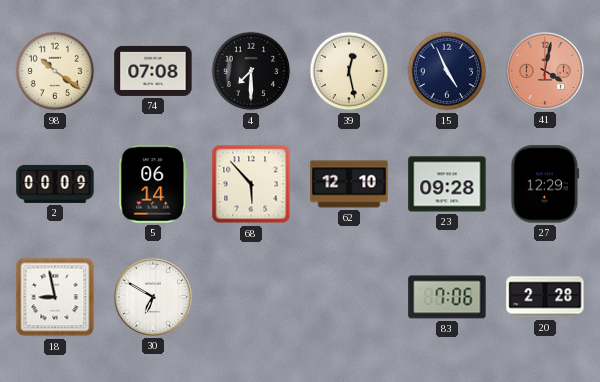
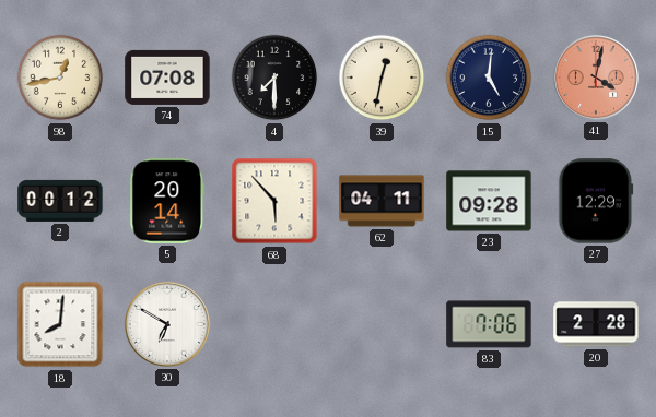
98: 10:21 -> 12:43 (60, 78)
39: 12:28 -> 12:32 (382, 78)
15: 4:56 -> 5:01 (489, 78)
2: 00:09 -> 00:12 (60, 201)
5: 06:14 -> 20:14 (167, 201)
62: 12:10 -> 04:11 (382, 201)
18: 8:58 -> 8:01 (60, 324)
